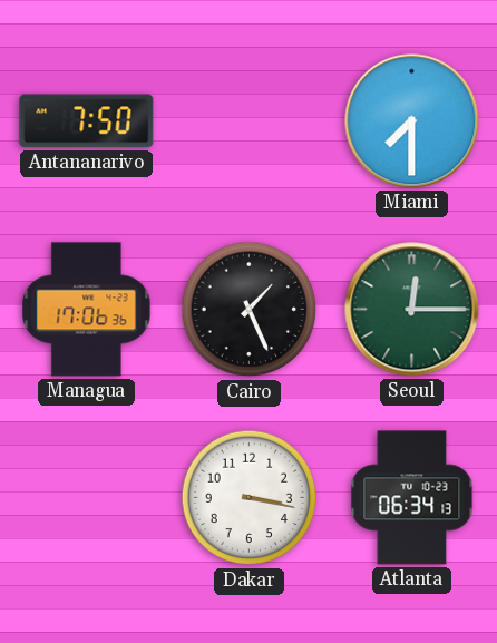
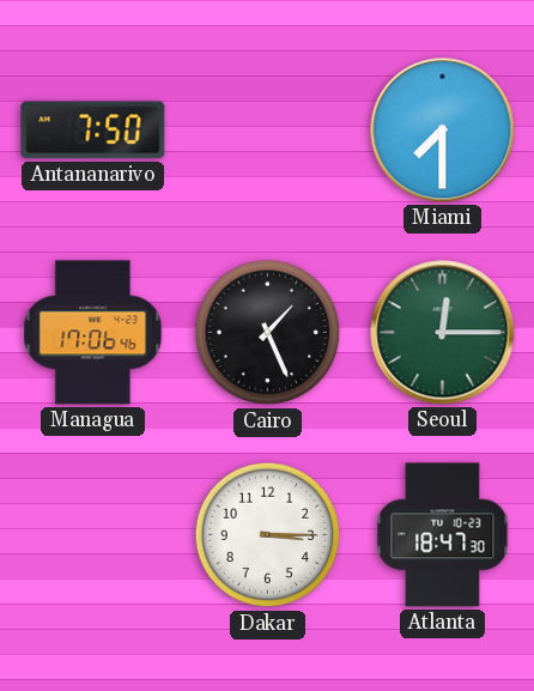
Managua: 17:06:36 -> 17:06:46 (93, 333)
Dakar: 3:17 -> 3:15 (268, 535)
Atlanta: 06:34 -> 18:47 (443, 535)
